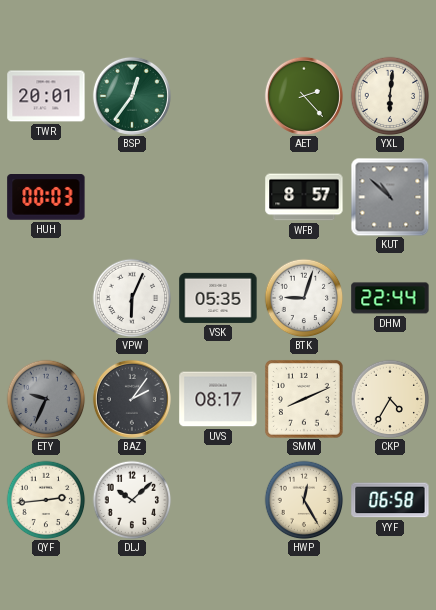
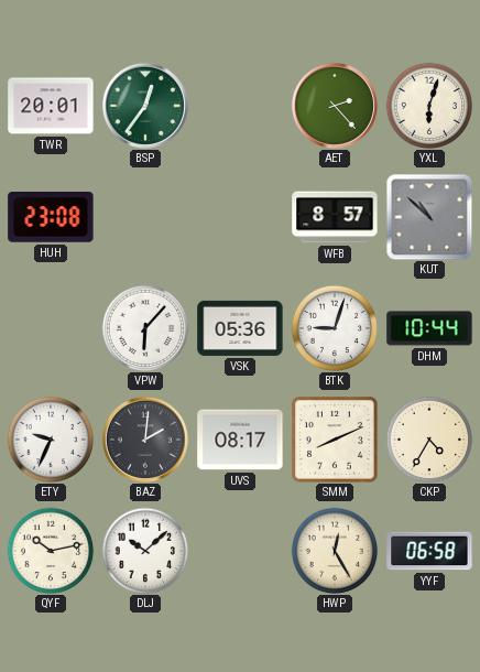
YXL: 6:01 -> 6:03 (429, 106)
HUH: 00:03 -> 23:08 (51, 217)
VPW: 6:04 -> 6:07 (145, 328)
VSK: 05:35 -> 05:36 (240, 328)
DHM: 22:44 -> 10:44 (429, 328)
ETY dial: grey -> white (51, 440)
BAZ: 2:06 -> 2:01 (145, 440)
QYF: 2:44 -> 10:13 (51, 551)
